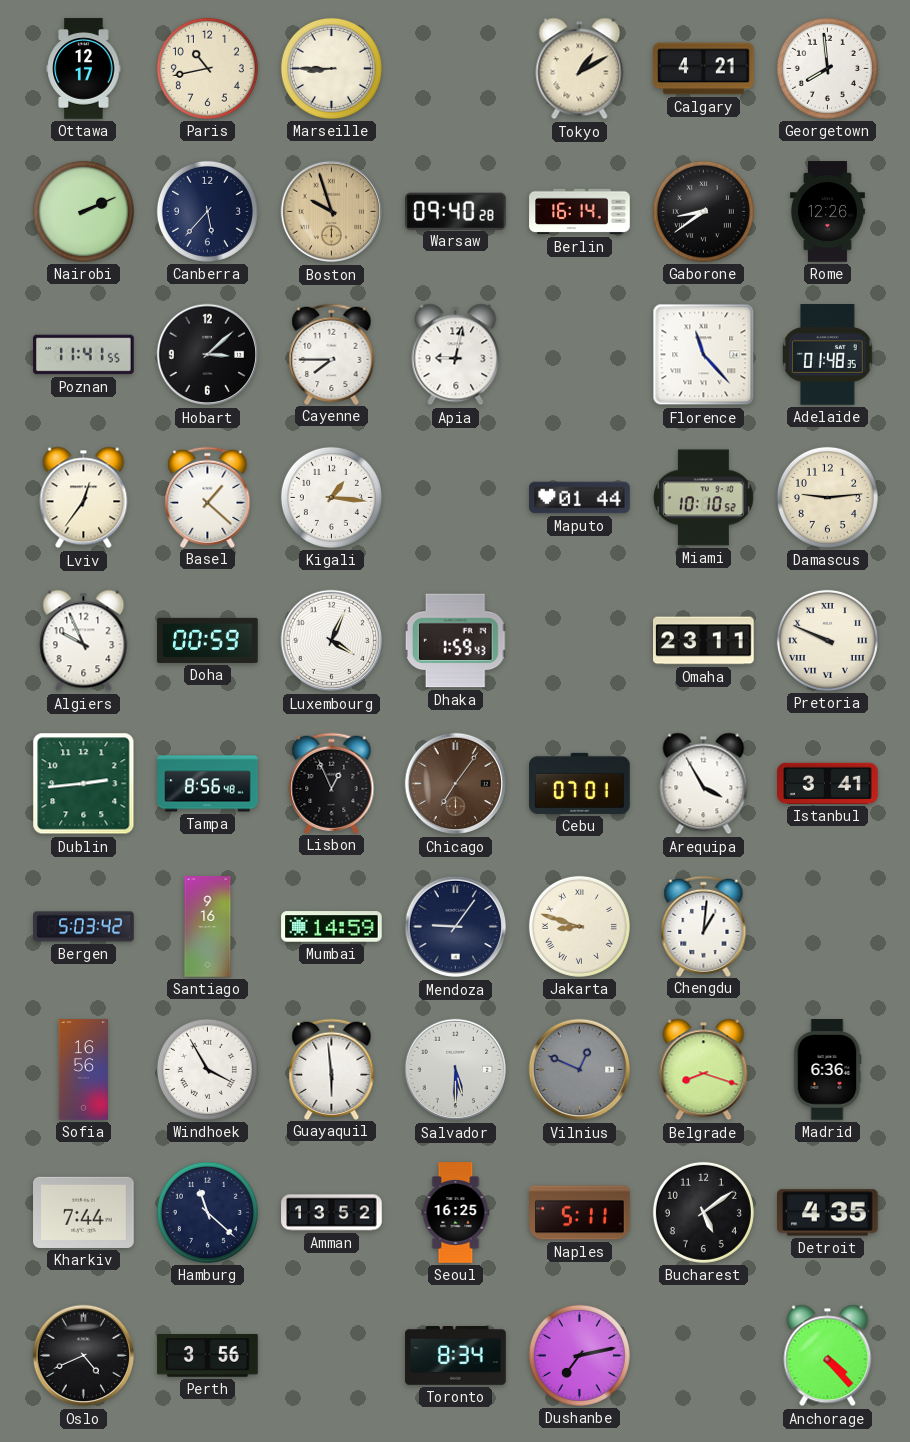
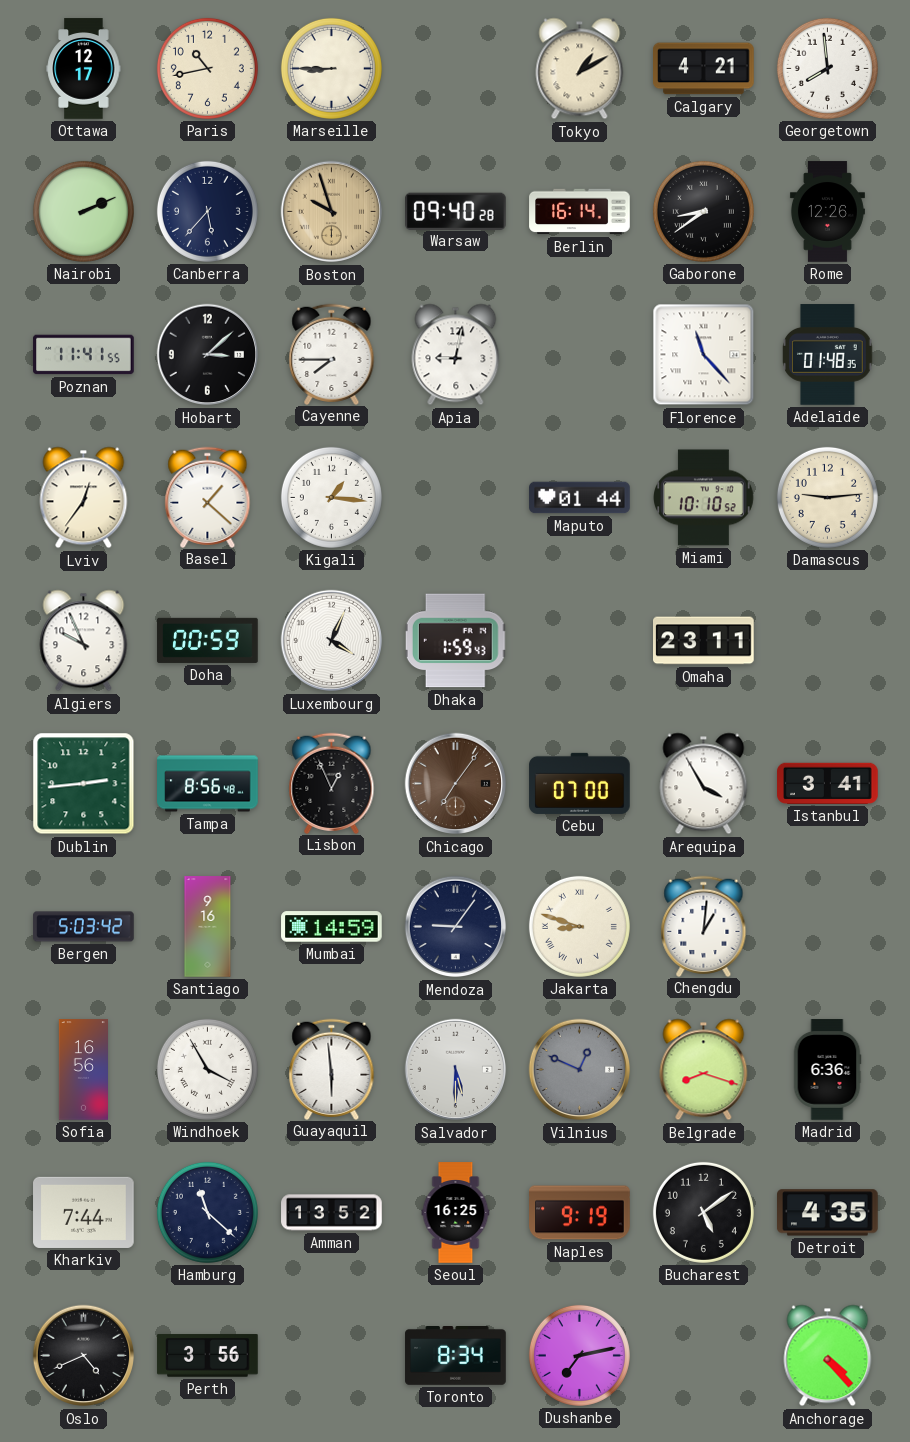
Pretoria: 9:49 -> none (827, 640)
Cebu: 07:01 -> 07:00 (580, 783)
Naples: 5:11 -> 9:19 (580, 1213)
